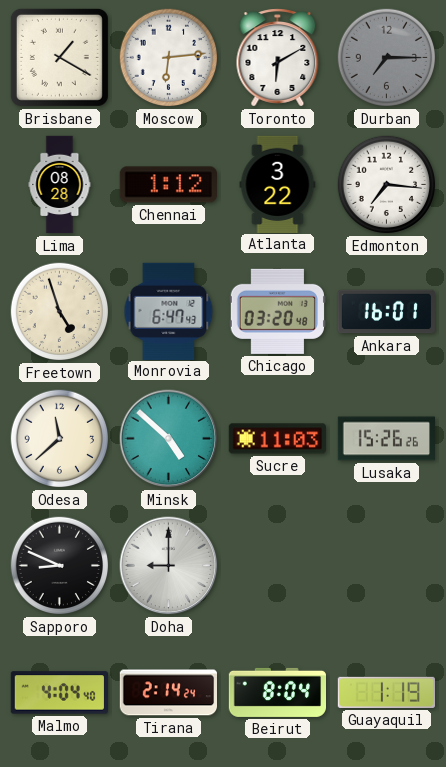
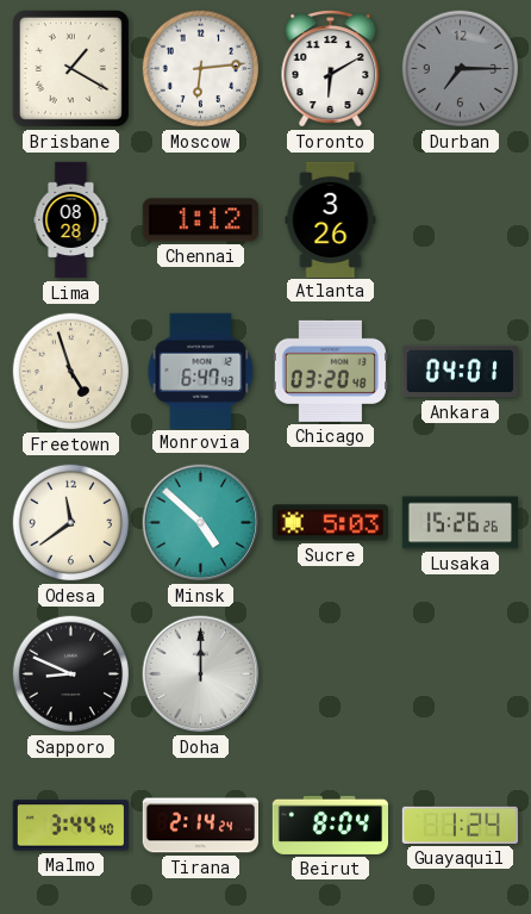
Atlanta: 3:22 -> 3:26 (331, 219)
Edmonton: 7:16 -> none (387, 185)
Ankara: 16:01 -> 04:01 (460, 372)
Odesa: 11:38 -> 11:39 (71, 523)
Sucre: 11:03 -> 5:03 (330, 523)
Doha: 9:00 -> 12:00 (201, 674)
Malmo: 4:04 -> 3:44 (70, 826)
Guayaquil: 1:19 -> 1:24 (460, 825)
